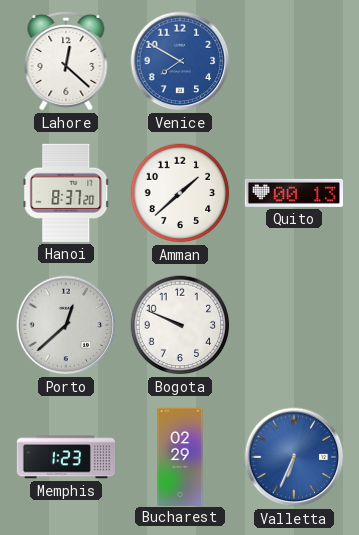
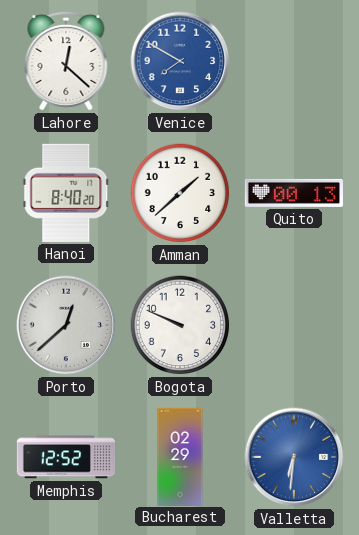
Hanoi: 8:37 -> 8:40 (66, 193)
Memphis: 1:23 -> 12:52 (65, 457)
Valletta: 6:34 -> 6:31 (294, 457)
